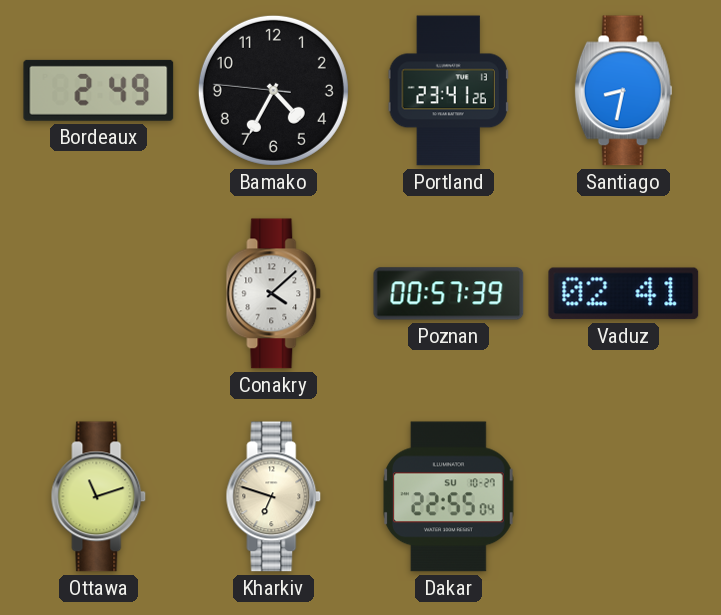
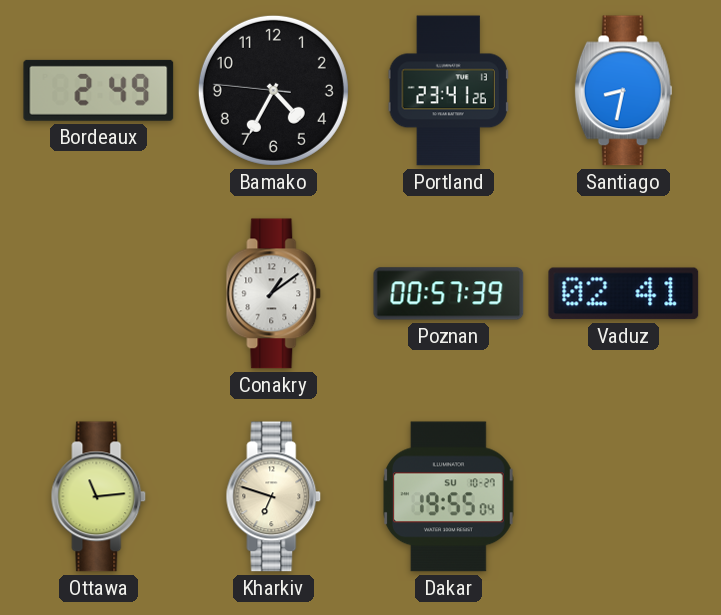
Conakry: 4:08 -> 1:09 (274, 294)
Ottawa: 11:12 -> 11:14 (99, 497)
Dakar: 22:55 -> 19:55 (449, 497)
